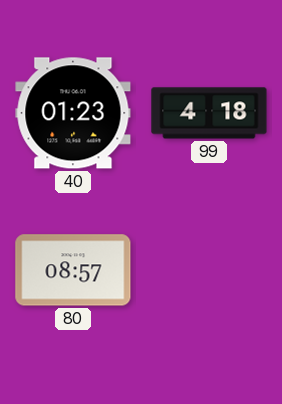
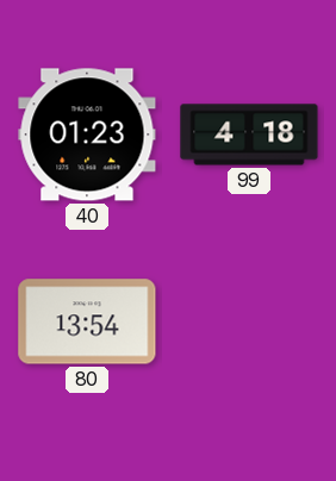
80: 08:57 -> 13:54 (87, 321)
